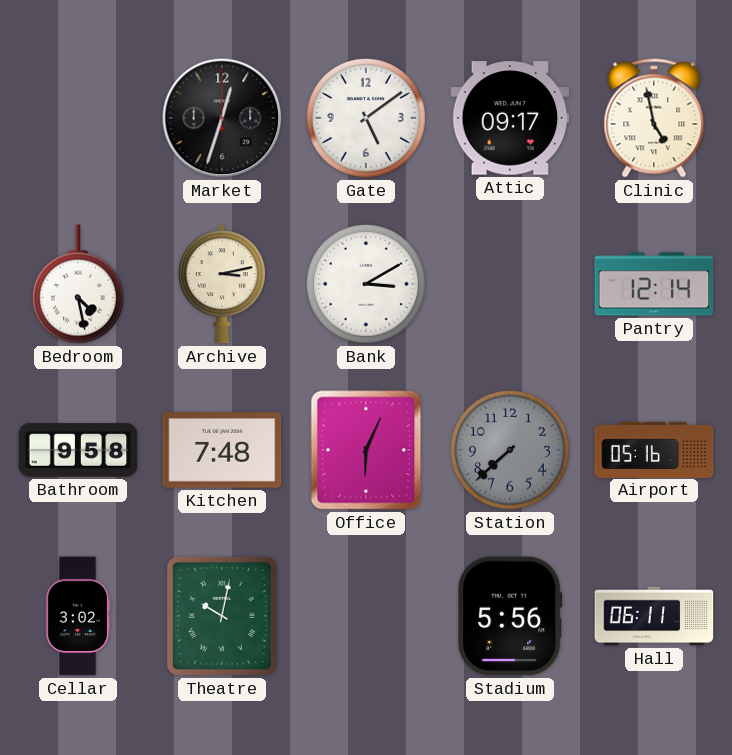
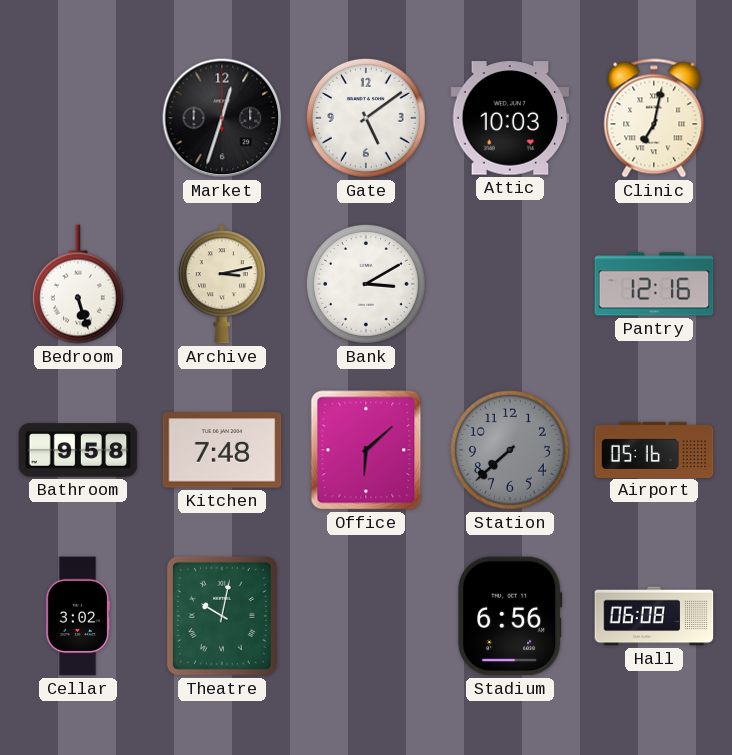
Attic: 09:17 -> 10:03 (510, 118)
Clinic: 4:58 -> 7:02 (654, 118)
Bedroom: 4:28 -> 5:27 (78, 284)
Pantry: 12:14 -> 12:16 (654, 284)
Office: 6:04 -> 6:08 (366, 450)
Stadium: 5:56 -> 6:56 (510, 616)
Hall: 06:11 -> 06:08 (654, 616)
